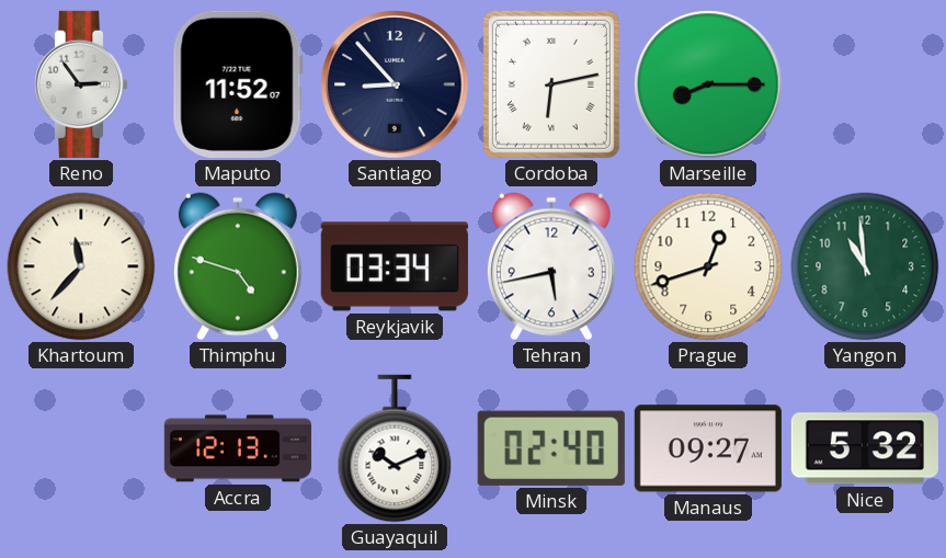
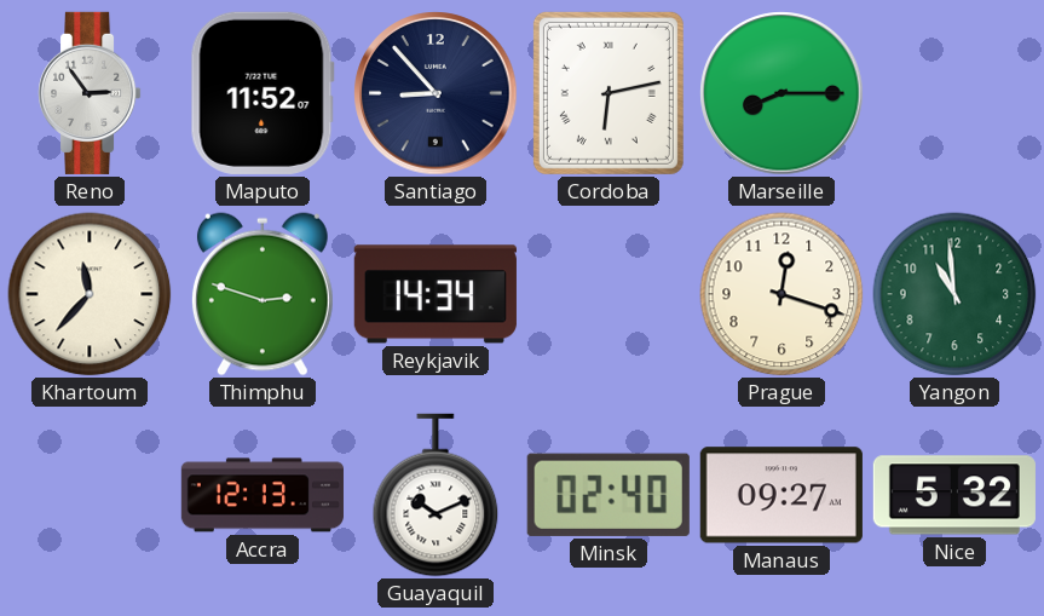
Thimphu: 4:48 -> 2:48 (263, 294)
Reykjavik: 03:34 -> 14:34 (436, 294)
Tehran: 5:43 -> none (551, 266)
Prague: 12:42 -> 12:18 (781, 294)
